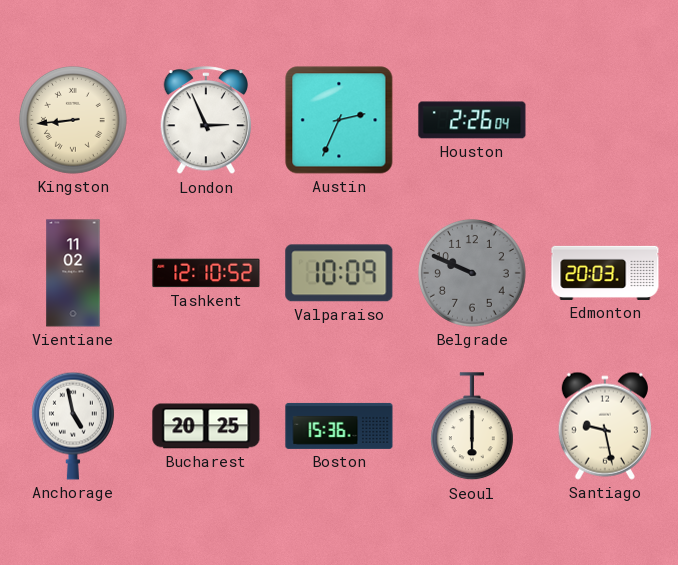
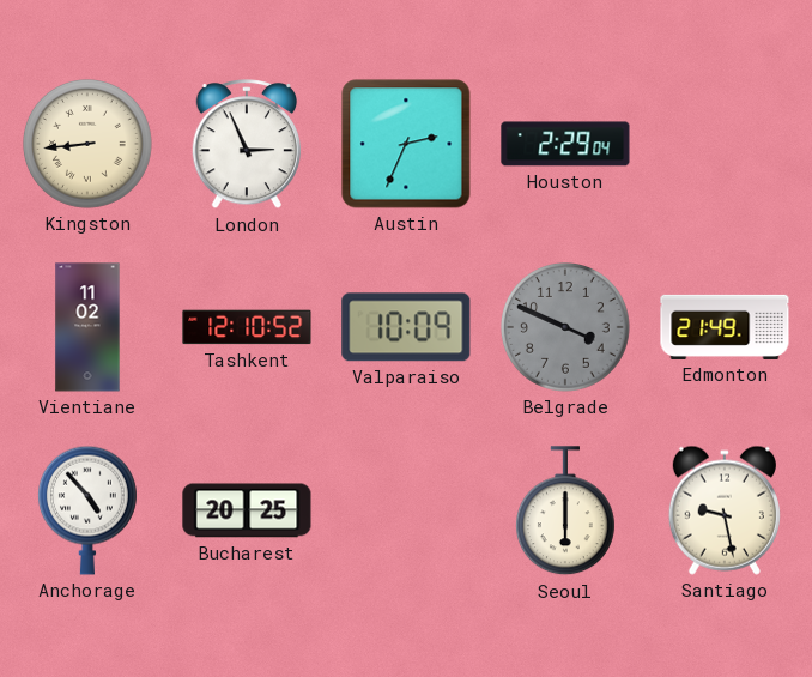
Houston: 2:26 -> 2:29 (565, 144)
Belgrade: 9:49 -> 3:49 (566, 328)
Edmonton: 20:03 -> 21:49 (725, 327)
Anchorage: 4:58 -> 4:53 (87, 510)
Boston: 15:36 -> none (339, 426)
